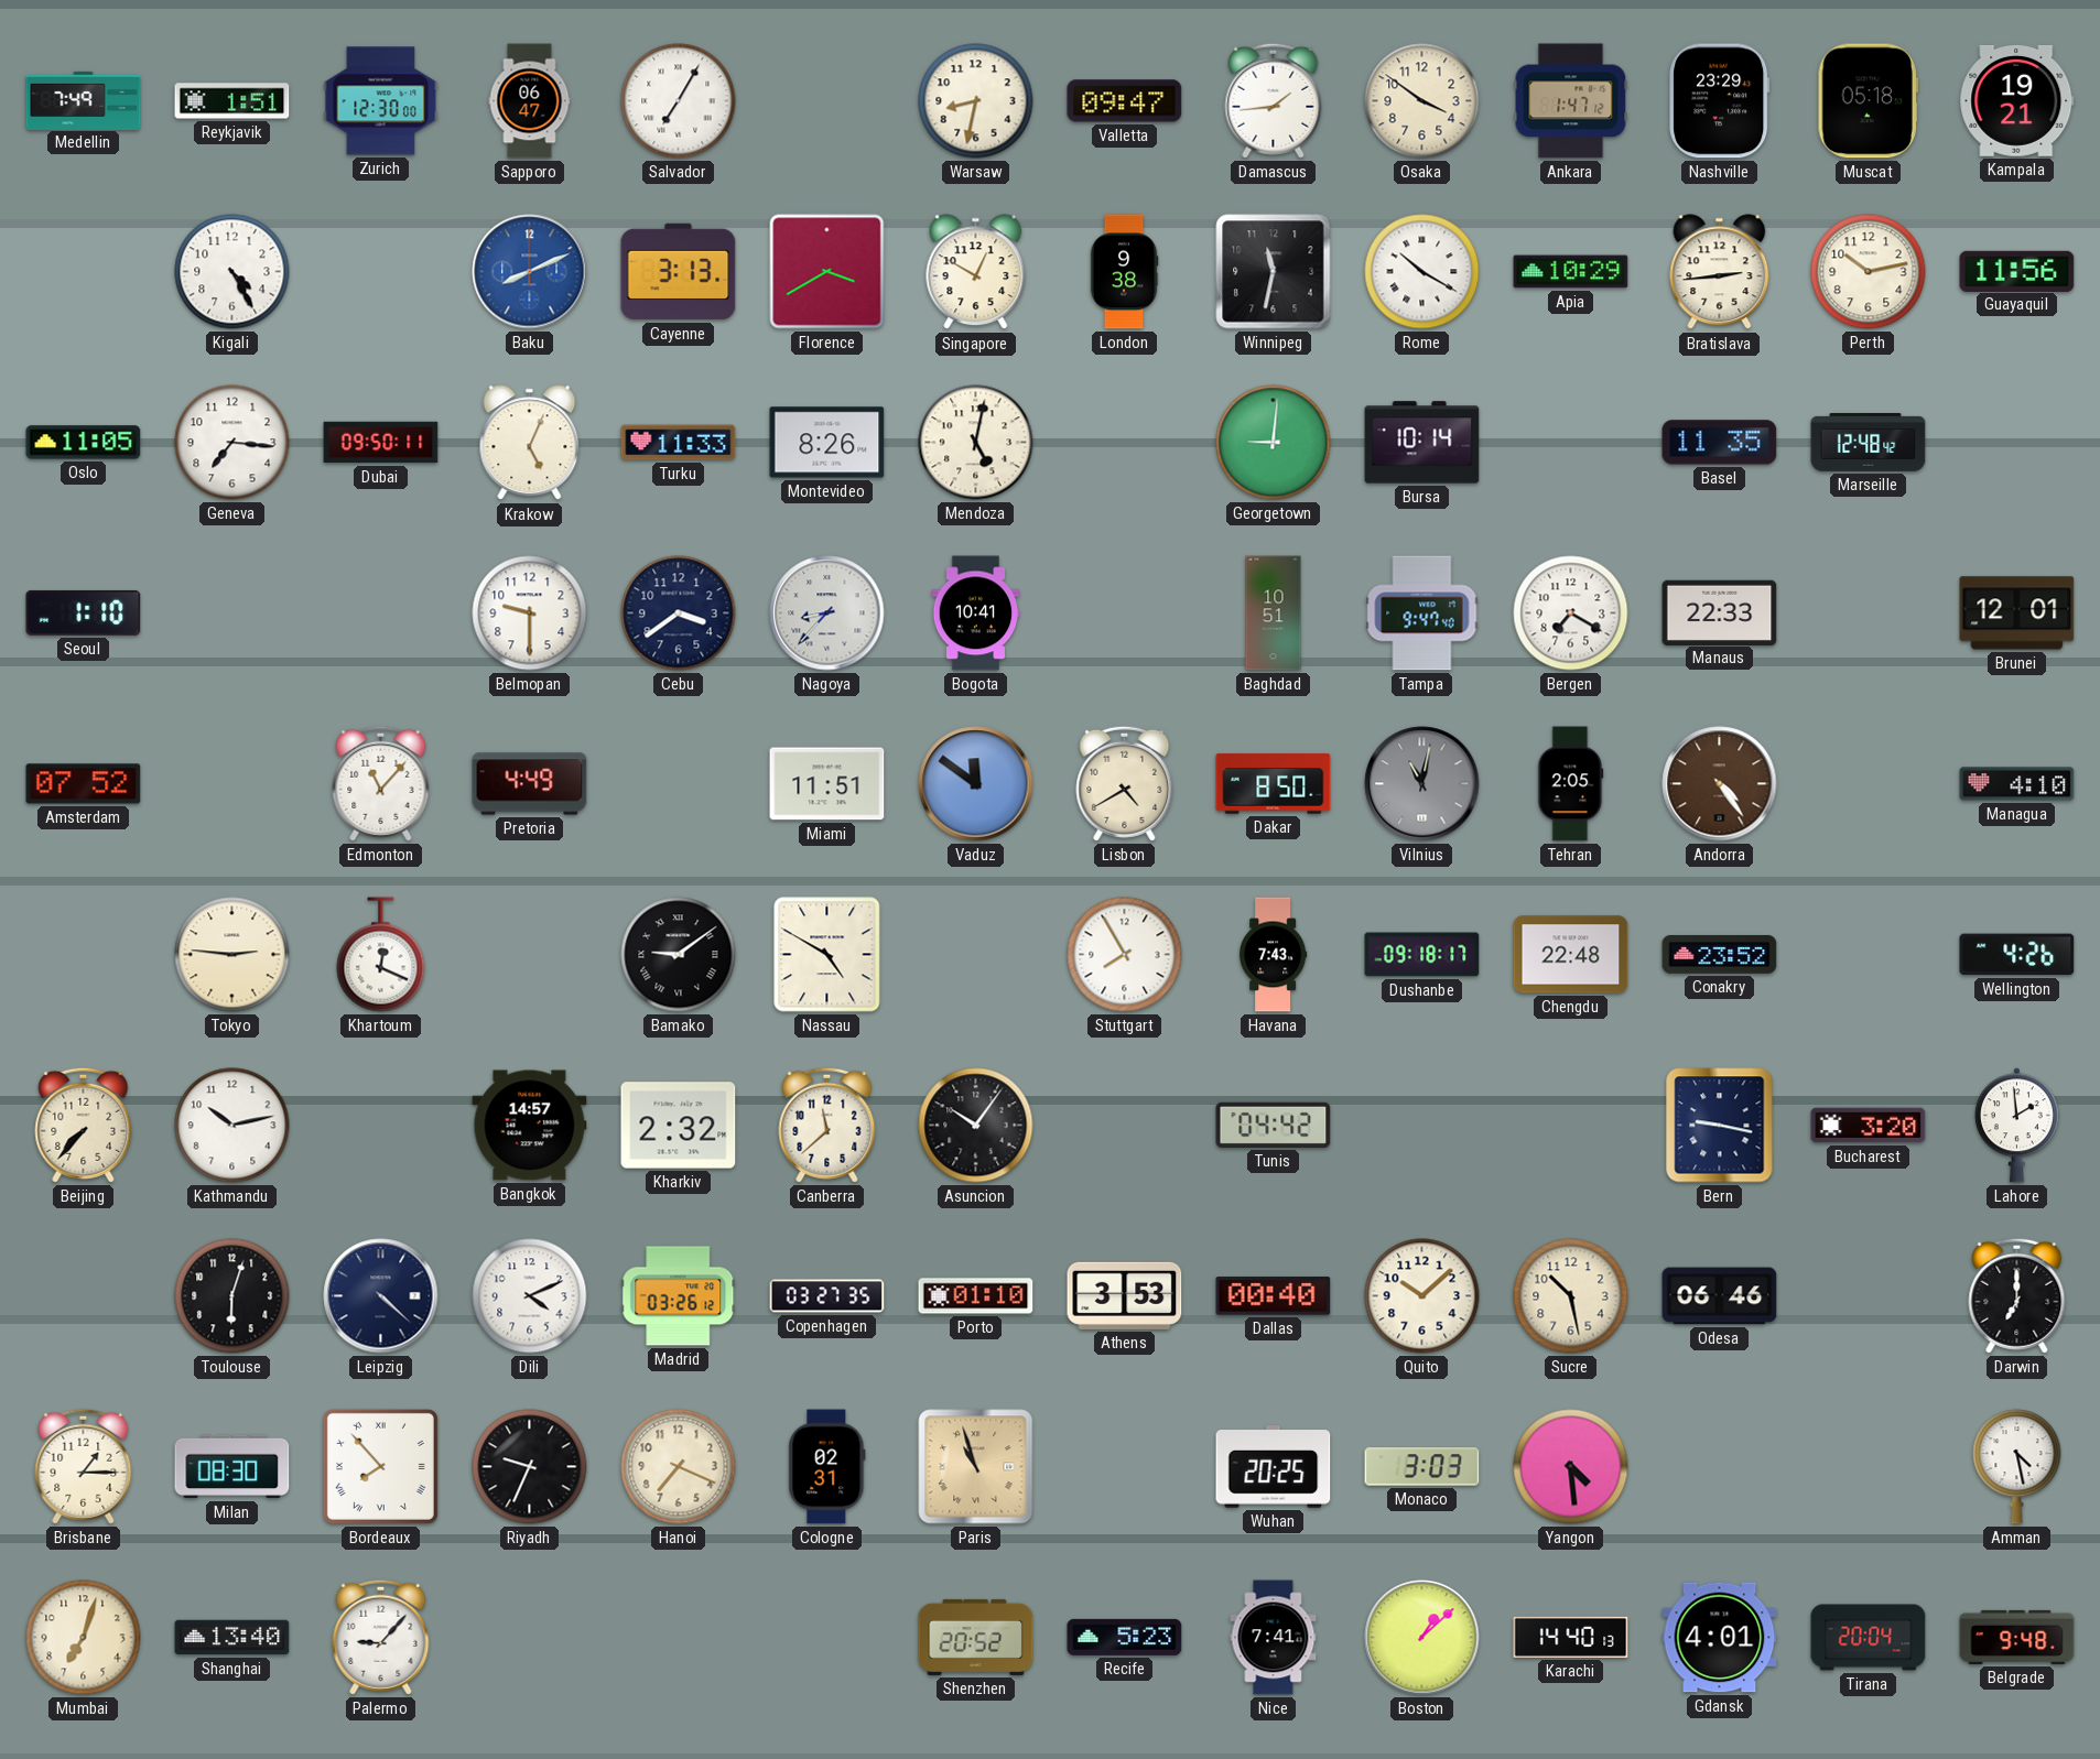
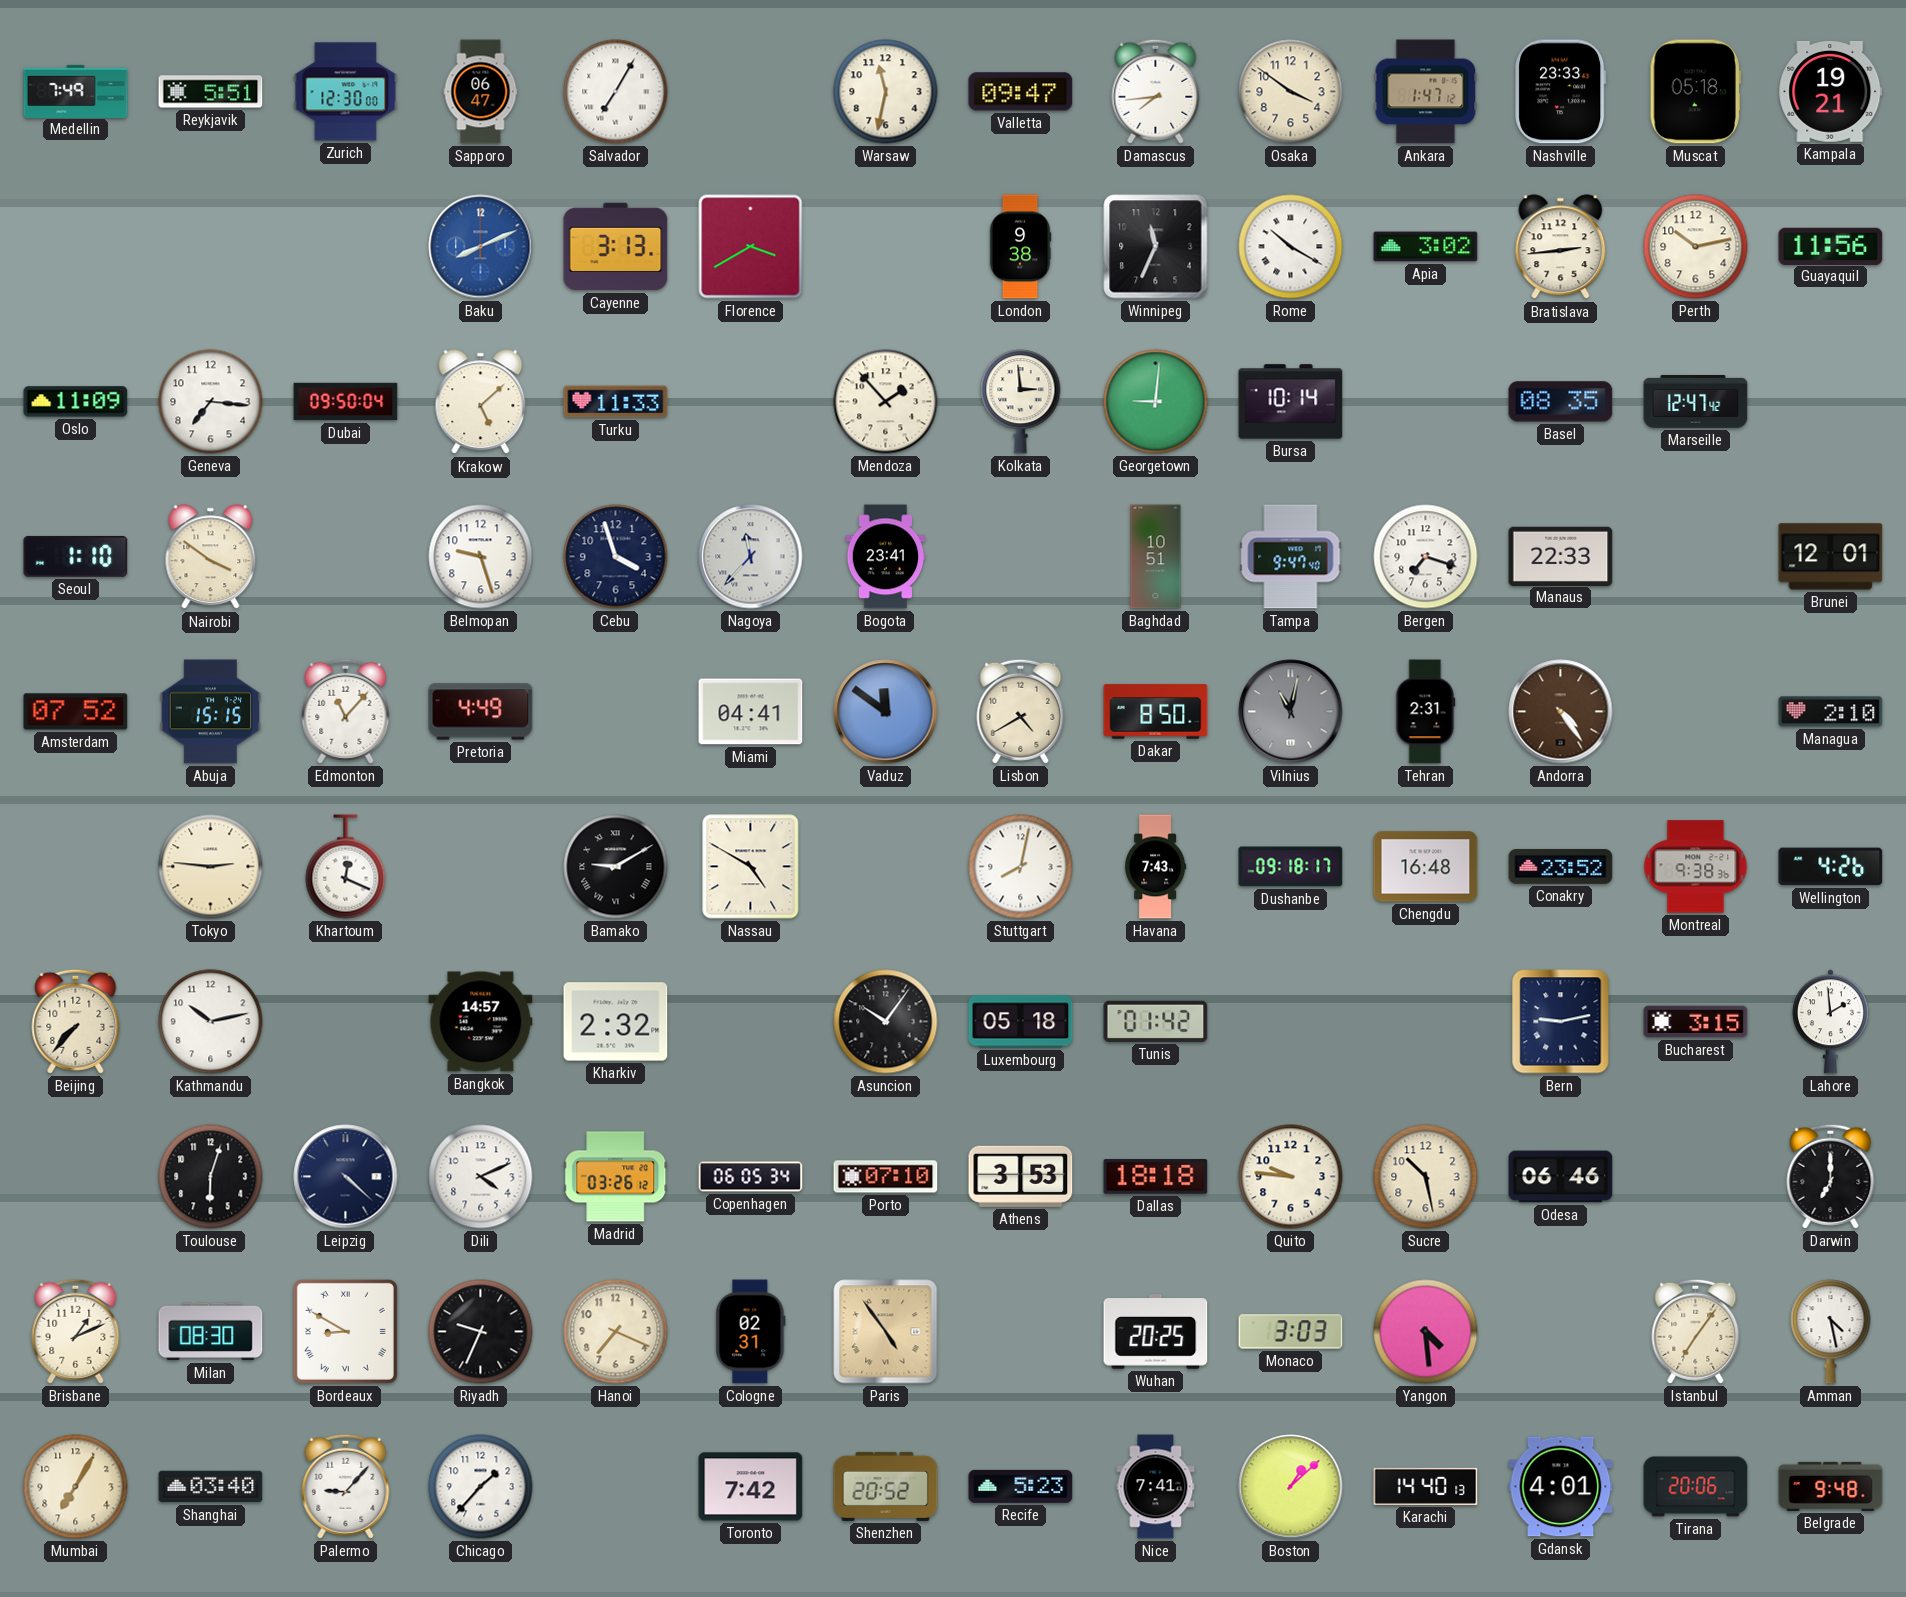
Reykjavik: 1:51 -> 5:51 (211, 92)
Warsaw: 8:32 -> 11:32 (886, 92)
Damascus: 1:44 -> 7:44 (1156, 91)
Nashville: 23:29 -> 23:33 (1561, 92)
Kigali: 4:25 -> none (232, 272)
Singapore: 12:50 -> none (976, 272)
Winnipeg: 11:32 -> 11:34 (1156, 247)
Apia: 10:29 -> 3:02 (1426, 247)
Oslo: 11:05 -> 11:09 (76, 402)
Dubai: 09:50:11 -> 09:50:04 (346, 402)
Krakow: 5:04 -> 5:08 (481, 402)
Montevideo: 8:26 -> none (827, 443)
Mendoza: 5:02 -> 1:53 (886, 402)
Kolkata: none -> 2:59 (1021, 402)
Basel: 11:35 -> 08:35 (1561, 402)
Marseille: 12:48 -> 12:47 (1696, 402)
Nairobi: none -> 3:51 (211, 557)
Belmopan: 9:30 -> 9:27 (481, 557)
Cebu: 3:39 -> 3:57 (616, 557)
Nagoya: 8:37 -> 11:37 (751, 557)
Bogota: 10:41 -> 23:41 (886, 557)
Bergen: 7:20 -> 7:18 (1426, 557)
Abuja: none -> 15:15 (211, 712)
Miami: 11:51 -> 04:41 (751, 712)
Tehran: 2:05 -> 2:31 (1426, 712)
Managua: 4:10 -> 2:10 (1831, 712)
Bamako: 9:09 -> 9:10 (616, 867)
Stuttgart: 7:55 -> 8:02 (1021, 867)
Chengdu: 22:48 -> 16:48 (1426, 867)
Montreal: none -> 9:38 (1696, 867)
Canberra: 11:38 -> none (827, 1125)
Luxembourg: none -> 05:18 (1021, 1022)
Tunis: 04:42 -> 01:42 (1156, 1021)
Bern: 9:17 -> 9:13 (1561, 1022)
Bucharest: 3:20 -> 3:15 (1696, 1022)
Copenhagen: 03:27 -> 06:05 (751, 1177)
Porto: 01:10 -> 07:10 (886, 1177)
Dallas: 00:40 -> 18:18 (1156, 1177)
Quito: 10:08 -> 9:46 (1291, 1177)
Brisbane: 1:15 -> 1:11 (76, 1331)
Bordeaux: 7:53 -> 8:50 (345, 1331)
Paris: 10:57 -> 4:54 (886, 1332)
Istanbul: none -> 7:06 (1696, 1331)
Mumbai: 7:03 -> 7:05 (76, 1487)
Shanghai: 13:40 -> 03:40 (211, 1487)
Chicago: none -> 1:37 (481, 1487)
Toronto: none -> 7:42 (751, 1487)
Tirana: 20:04 -> 20:06 (1696, 1487)
